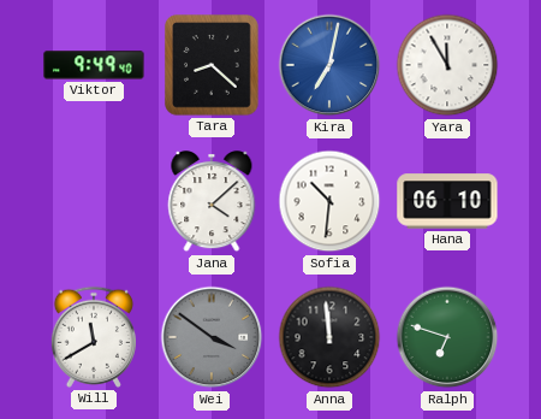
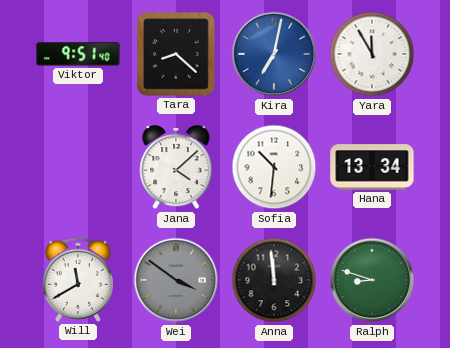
Viktor: 9:49 -> 9:51 (78, 54)
Hana: 06:10 -> 13:34 (372, 167)
Ralph: 6:48 -> 8:48 (372, 280)
